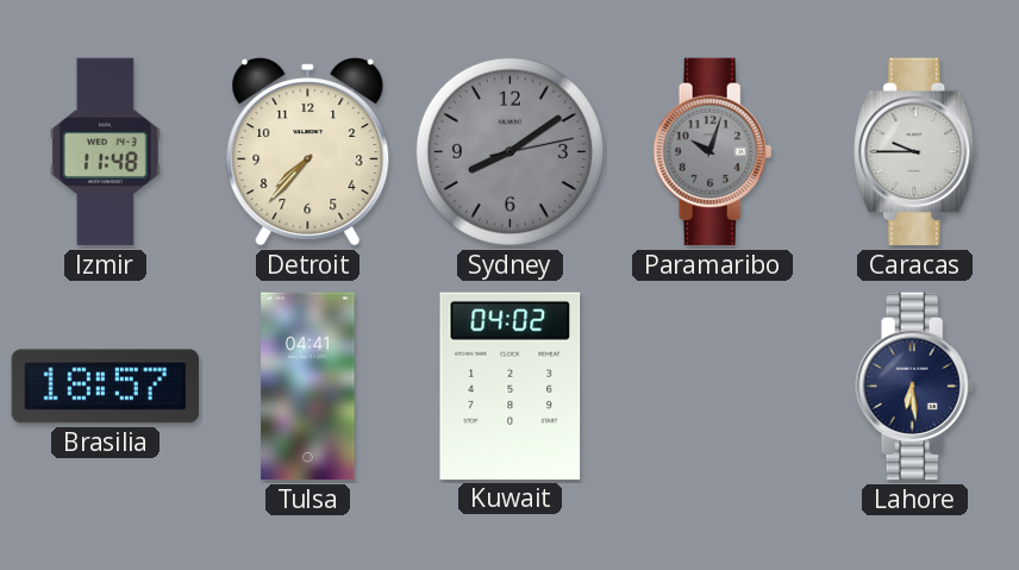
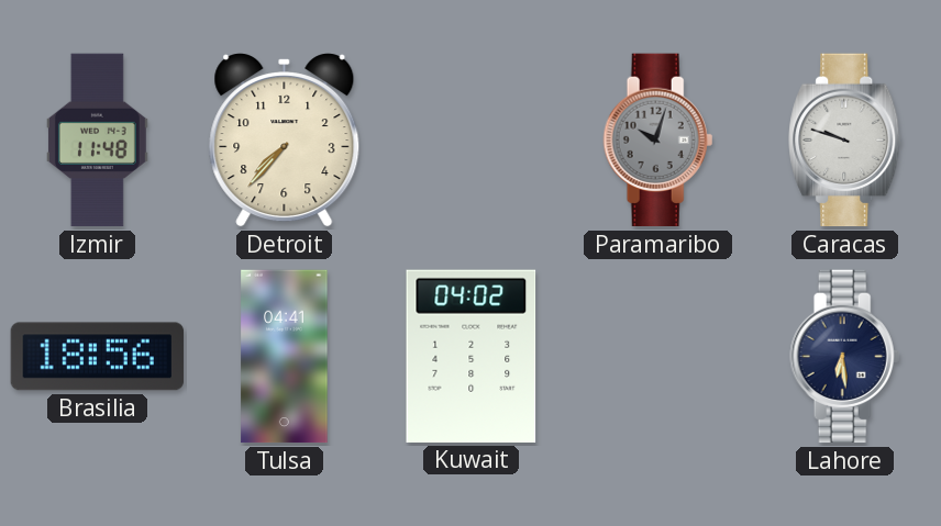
Sydney: 8:09 -> none (509, 151)
Caracas: 9:45 -> 9:48 (845, 141)
Brasilia: 18:57 -> 18:56 (98, 357)
